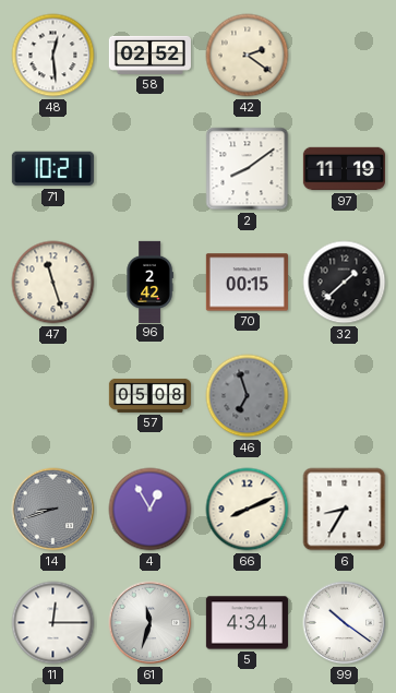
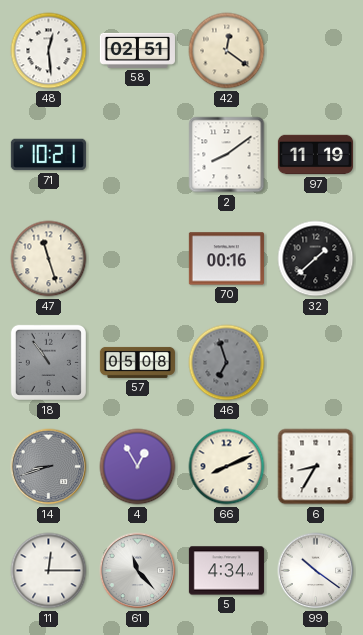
58: 02:52 -> 02:51 (137, 50)
42: 2:21 -> 12:21 (227, 51)
96: 2:42 -> none (149, 282)
70: 00:15 -> 00:16 (226, 259)
18: none -> 10:54 (48, 362)
61: 11:33 -> 11:23 (138, 571)
